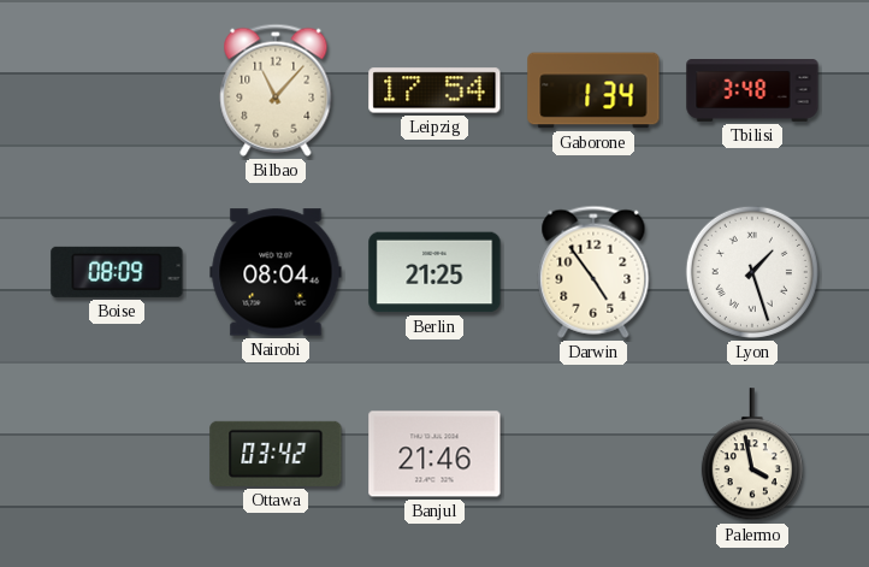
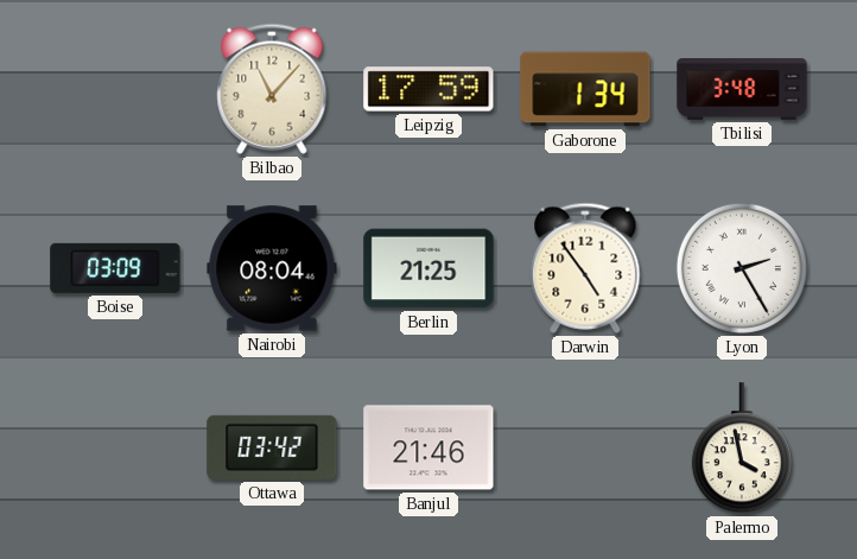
Leipzig: 17:54 -> 17:59 (429, 89)
Boise: 08:09 -> 03:09 (115, 268)
Lyon: 1:27 -> 2:25 (742, 268)
